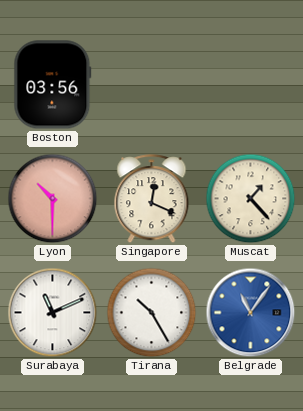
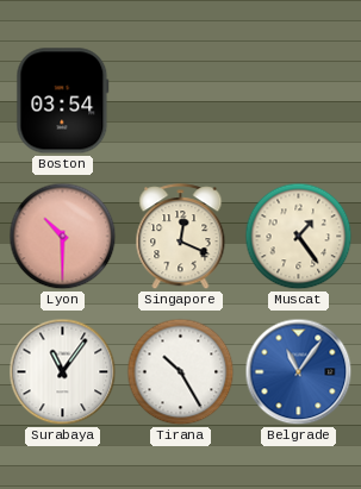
Boston: 03:56 -> 03:54 (63, 101)
Muscat: 1:23 -> 1:24 (299, 237)
Surabaya: 11:11 -> 11:06 (63, 372)
